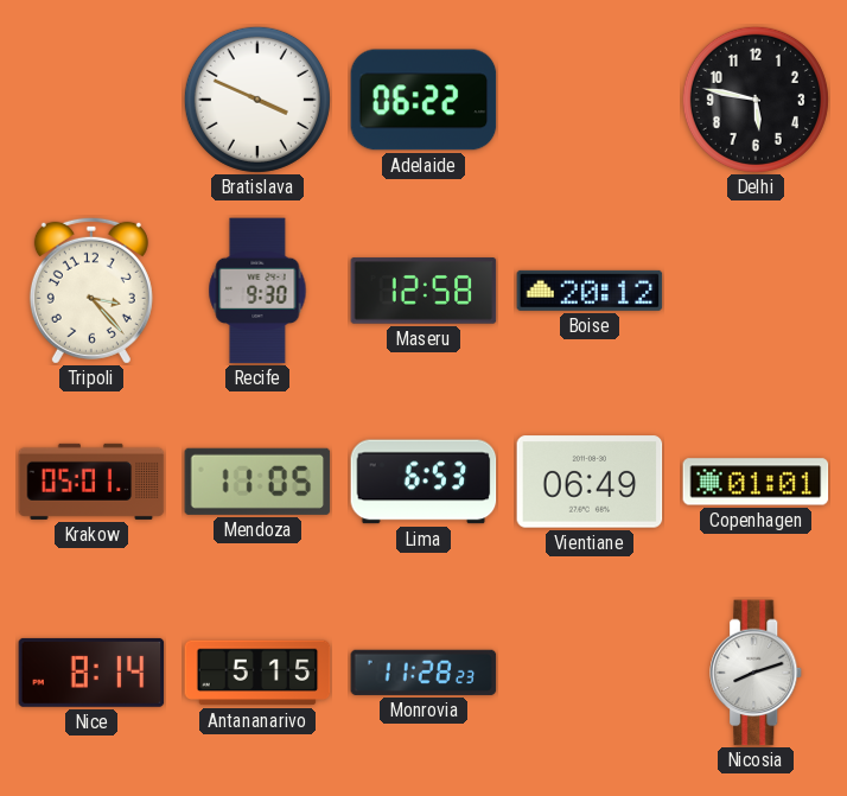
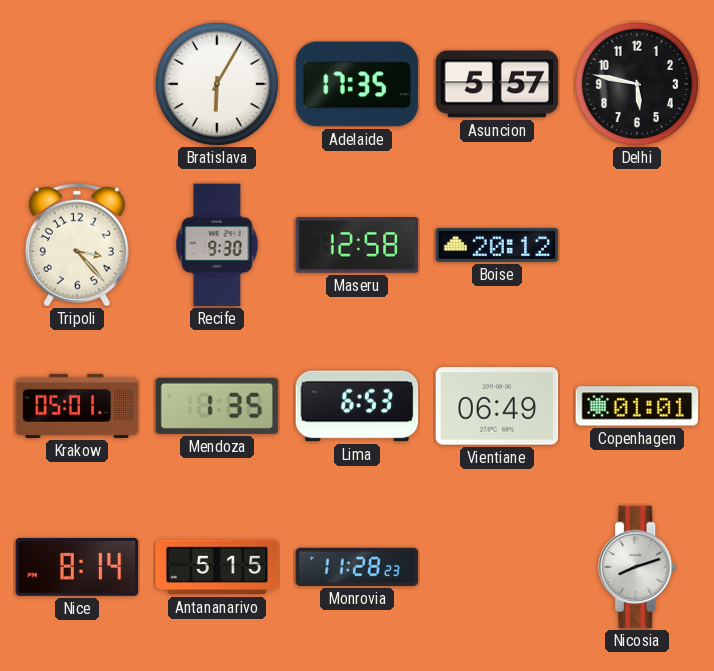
Bratislava: 3:49 -> 6:05 (217, 84)
Adelaide: 06:22 -> 17:35 (357, 84)
Asuncion: none -> 5:57 (497, 84)
Mendoza: 11:05 -> 1:35 (217, 406)
